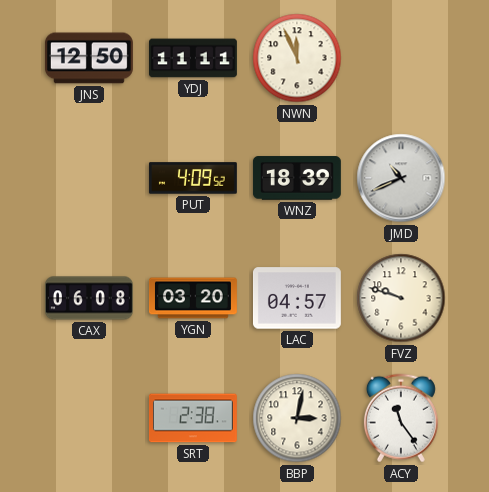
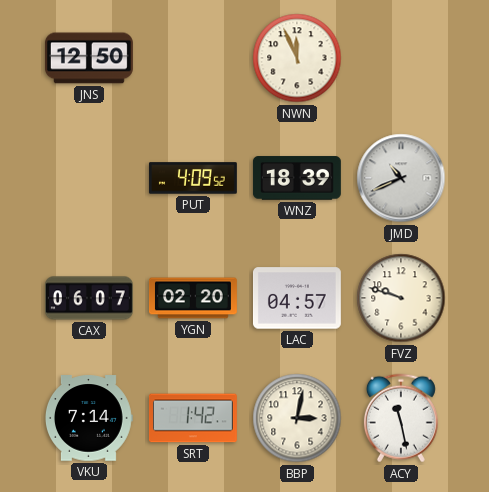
YDJ: 11:11 -> none (194, 58)
CAX: 06:08 -> 06:07 (90, 298)
YGN: 03:20 -> 02:20 (194, 298)
VKU: none -> 7:14 (88, 418)
SRT: 2:38 -> 1:42 (193, 418)
ACY: 11:24 -> 11:28 (401, 418)
